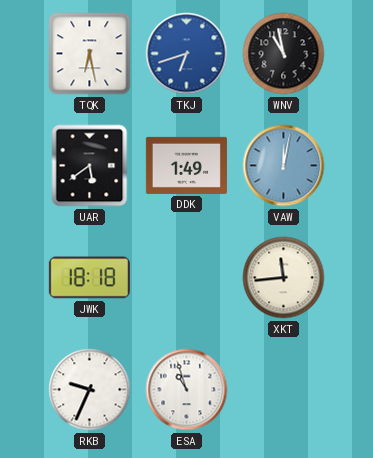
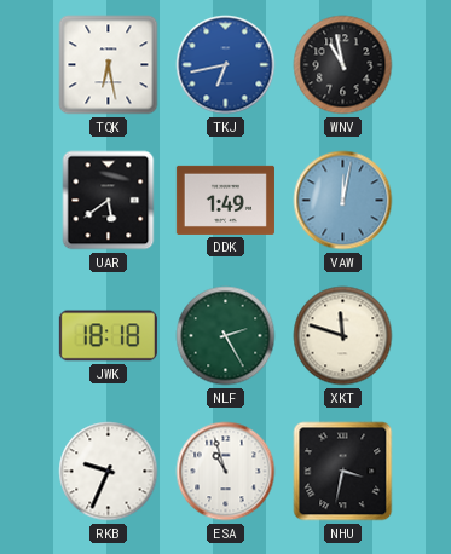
TKJ: 6:42 -> 6:43 (226, 65)
NLF: none -> 2:25 (226, 336)
XKT: 11:44 -> 11:48 (343, 336)
NHU: none -> 3:32 (343, 472)
